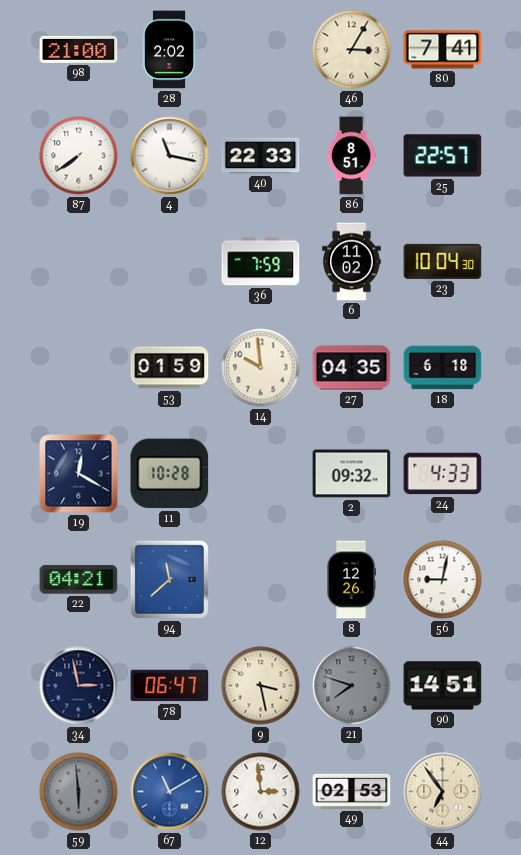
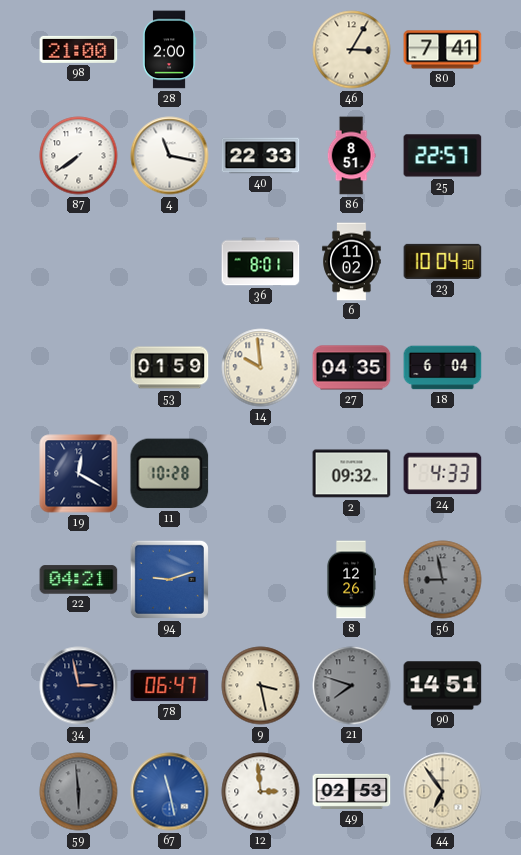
28: 2:02 -> 2:00 (169, 50)
36: 7:59 -> 8:01 (261, 262)
18: 6:18 -> 6:04 (443, 368)
94: 11:38 -> 9:12 (169, 579)
56: 9:02 -> 8:58 (443, 580)
56 dial: white -> grey (443, 580)
67: 11:10 -> 11:28 (170, 792)
